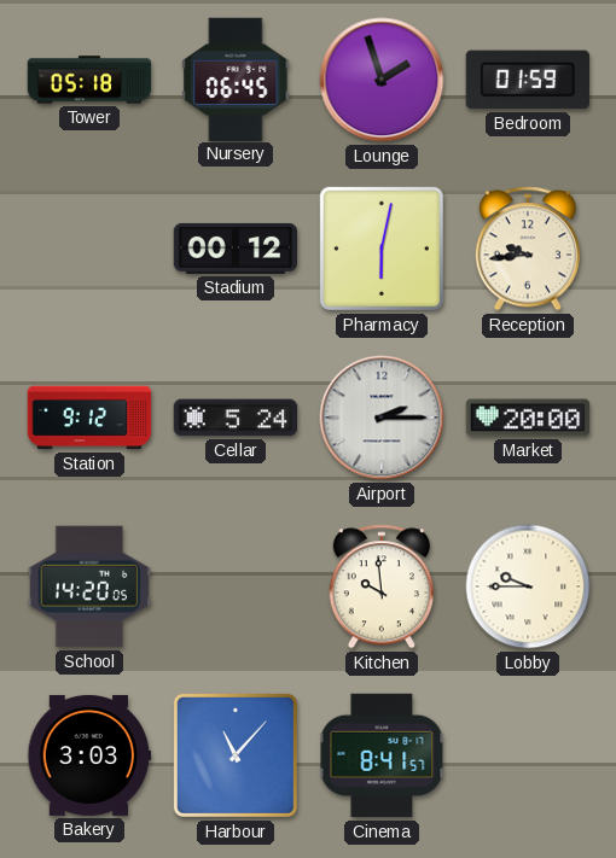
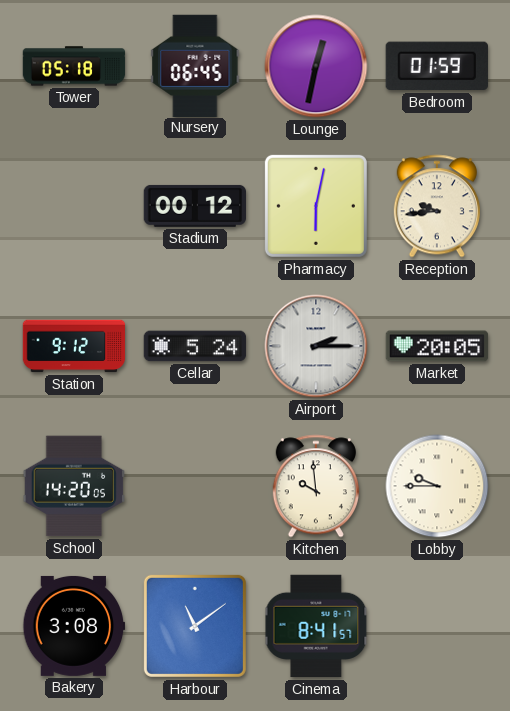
Lounge: 1:57 -> 12:32 (316, 66)
Market: 20:00 -> 20:05 (437, 346)
Bakery: 3:03 -> 3:08 (74, 626)
Harbour: 11:07 -> 11:09 (195, 626)
